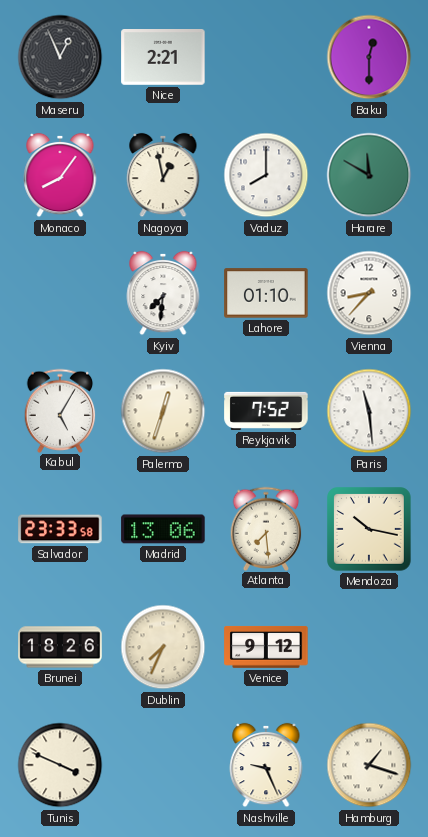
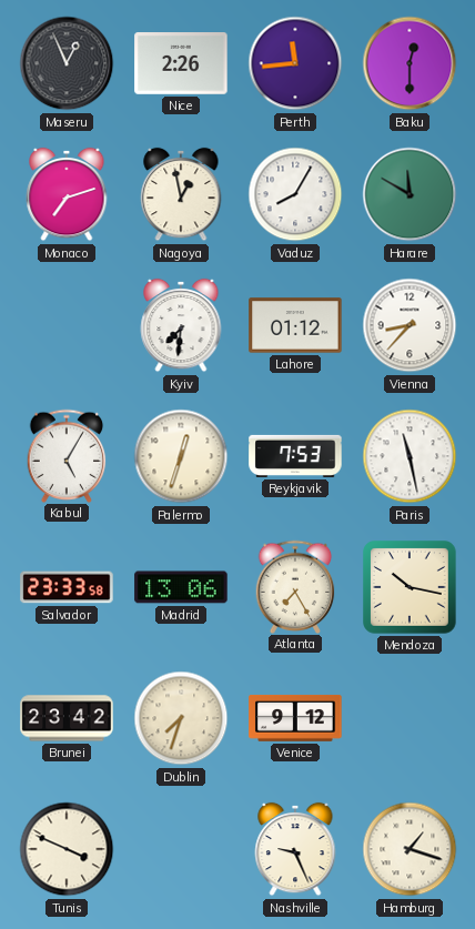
Nice: 2:21 -> 2:26 (181, 64)
Perth: none -> 11:44 (295, 63)
Monaco: 8:06 -> 7:12 (67, 194)
Vaduz: 8:00 -> 8:05 (295, 194)
Lahore: 01:10 -> 01:12 (295, 325)
Reykjavik: 7:52 -> 7:53 (295, 456)
Paris: 11:29 -> 11:28 (410, 456)
Atlanta: 7:29 -> 7:25 (295, 586)
Brunei: 18:26 -> 23:42 (67, 718)
Dublin: 7:34 -> 7:33 (181, 718)
